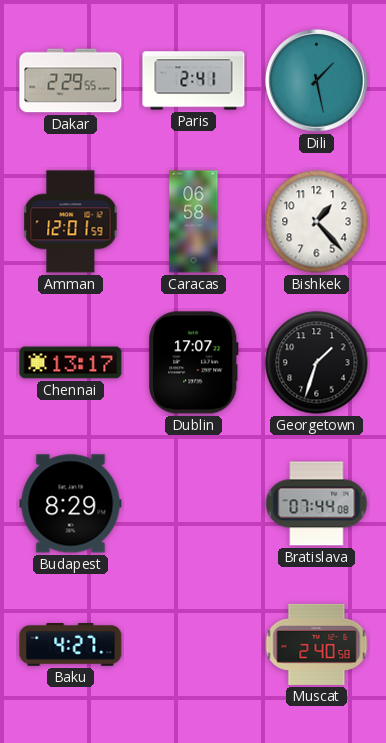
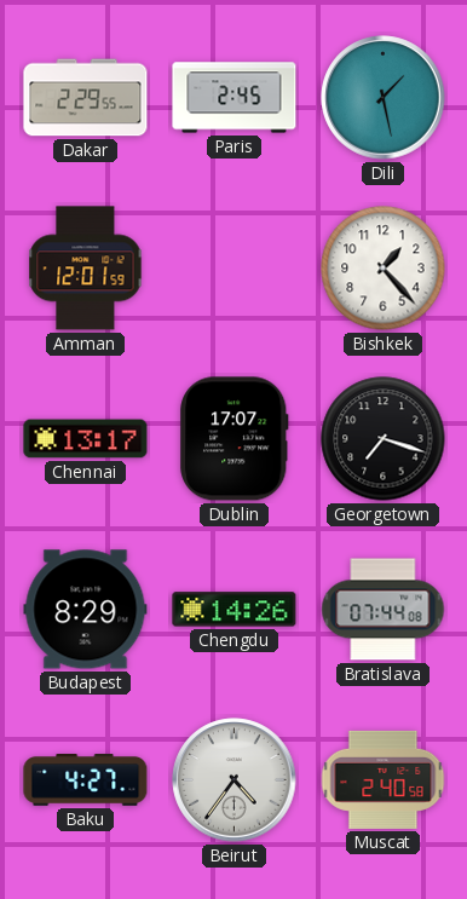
Paris: 2:41 -> 2:45 (235, 98)
Caracas: 06:58 -> none (194, 222)
Georgetown: 1:33 -> 7:18 (384, 439)
Chengdu: none -> 14:26 (235, 610)
Beirut: none -> 4:36 (235, 780)
